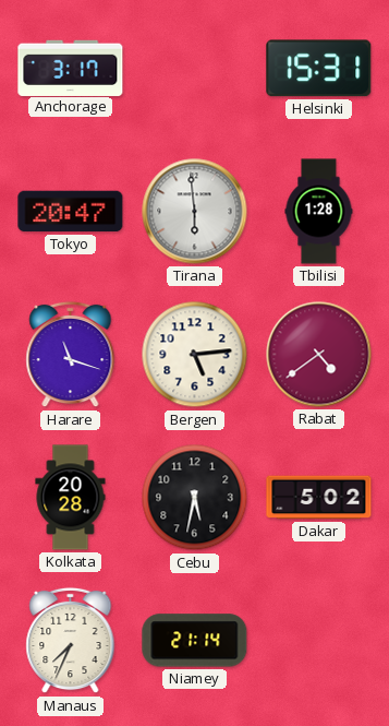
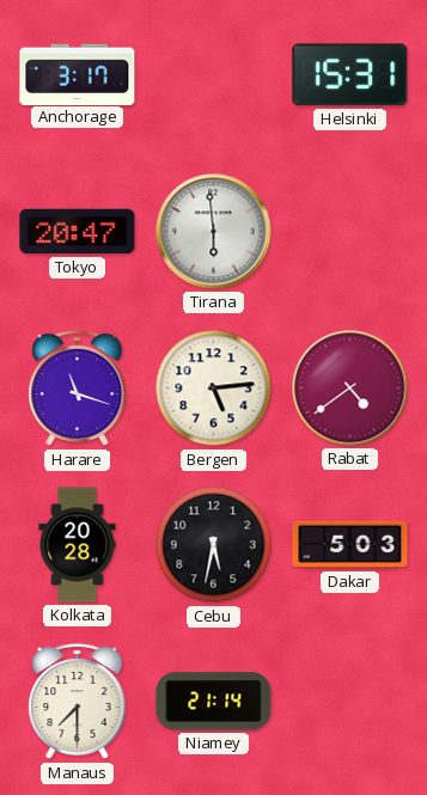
Tbilisi: 1:28 -> none (319, 212)
Dakar: 5:02 -> 5:03 (350, 545)
Manaus: 7:34 -> 7:30 (78, 702)
